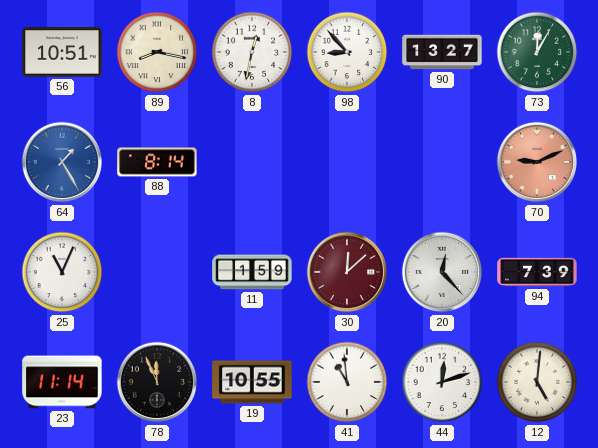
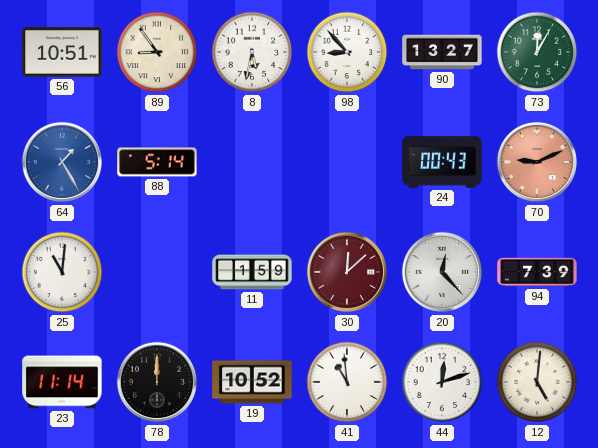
89: 8:17 -> 8:54 (157, 52)
8: 12:32 -> 5:32 (252, 52)
88: 8:14 -> 5:14 (157, 162)
24: none -> 00:43 (442, 162)
25: 11:04 -> 11:01 (62, 272)
78: 11:56 -> 12:00 (157, 382)
19: 10:55 -> 10:52 (252, 382)
